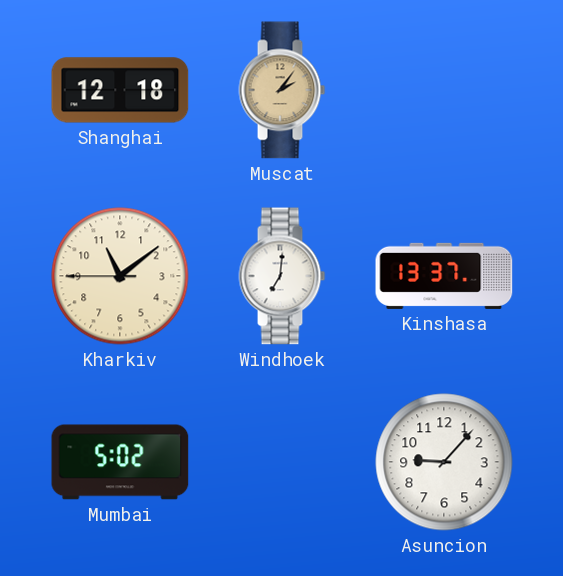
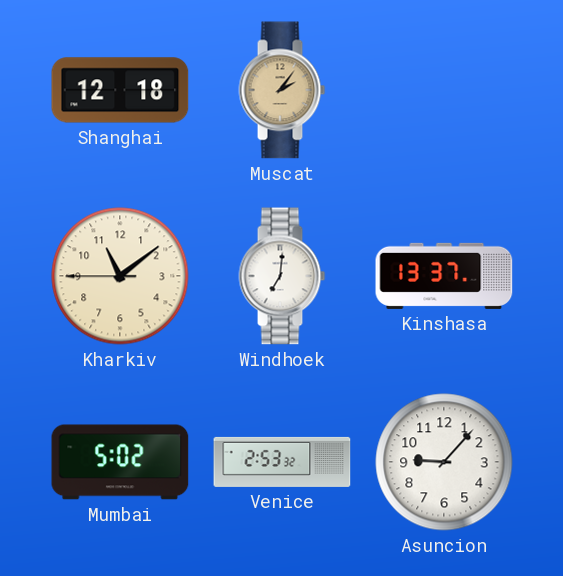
Venice: none -> 2:53 (282, 462)
